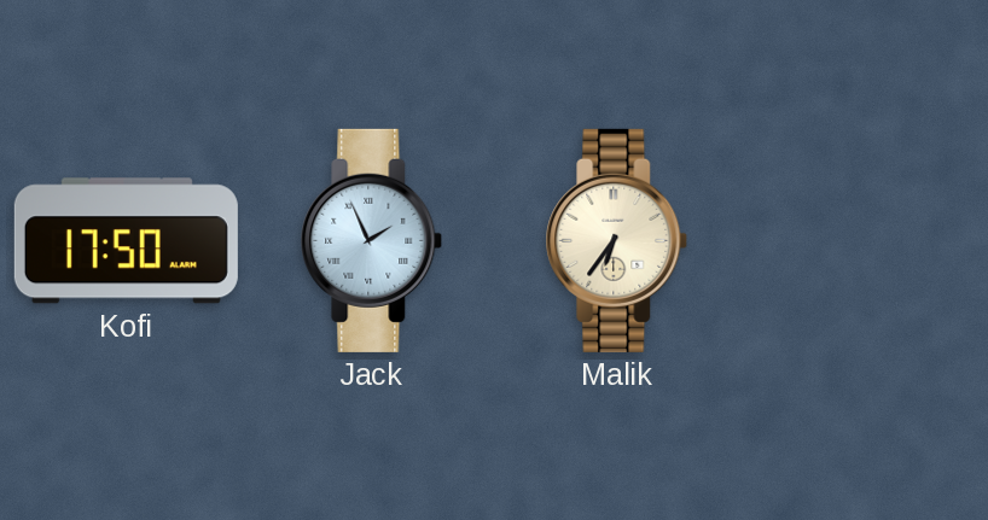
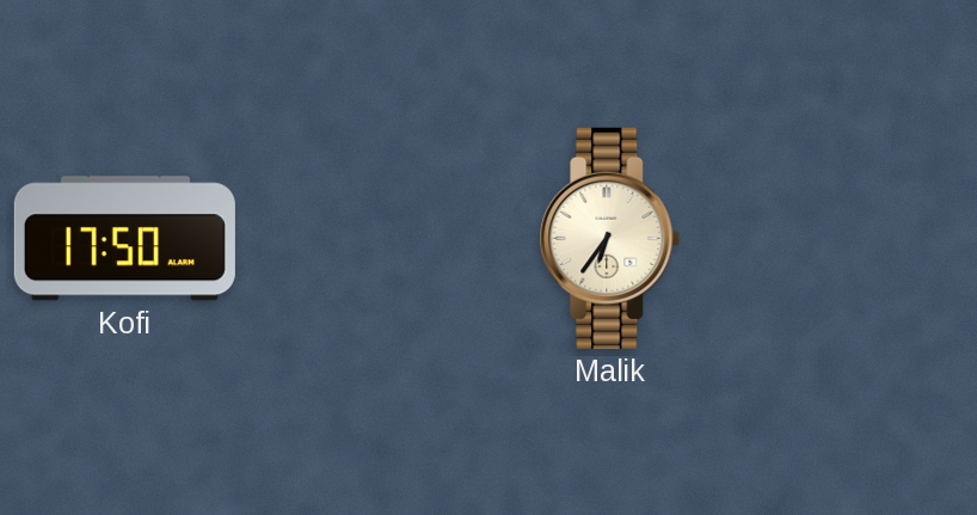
Jack: 1:56 -> none (372, 240)
